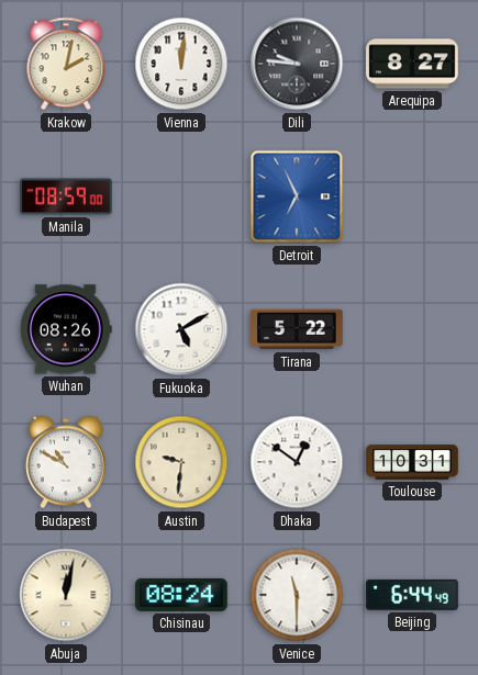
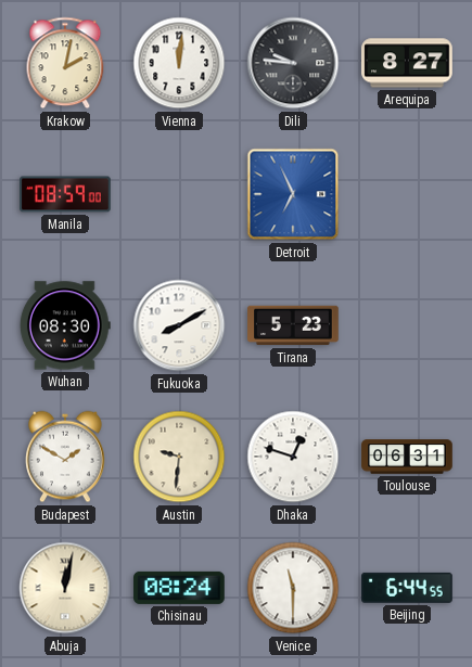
Wuhan: 08:26 -> 08:30 (65, 325)
Fukuoka: 5:10 -> 8:10 (179, 325)
Tirana: 5:22 -> 5:23 (293, 325)
Budapest: 10:50 -> 1:50 (66, 457)
Dhaka: 12:51 -> 12:48 (293, 457)
Toulouse: 10:31 -> 06:31 (407, 457)
Beijing: 6:44:49 -> 6:44:55 (408, 588)
